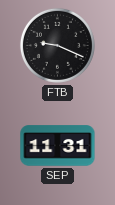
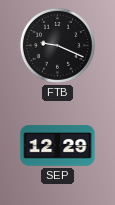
SEP: 11:31 -> 12:29 (58, 146)
